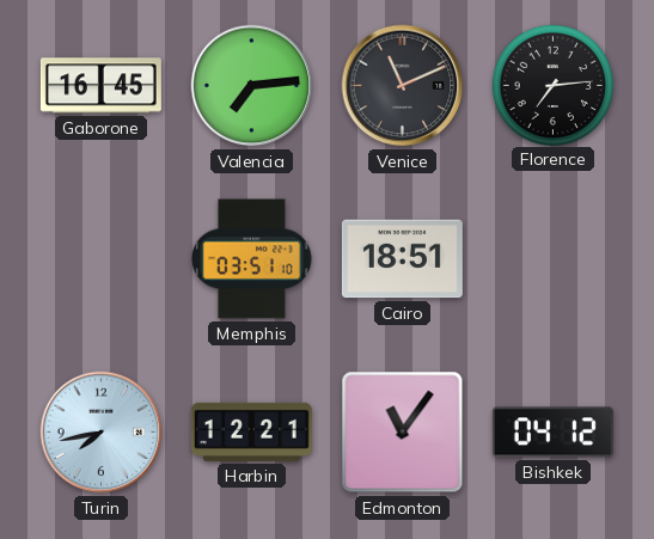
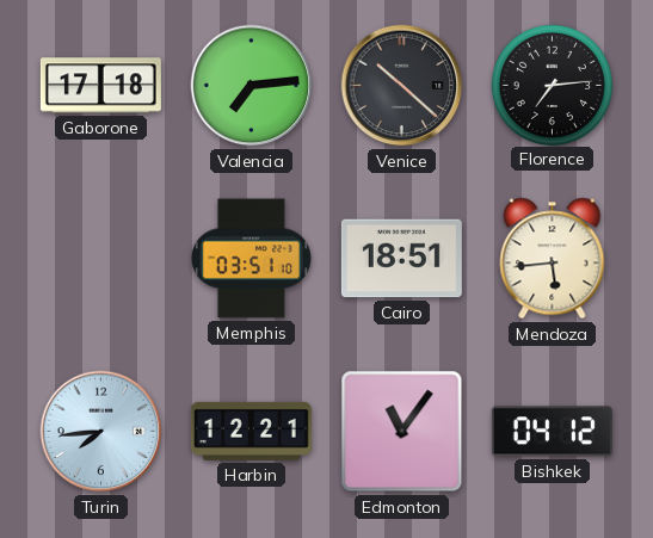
Gaborone: 16:45 -> 17:18 (100, 86)
Venice: 11:11 -> 10:22 (402, 86)
Mendoza: none -> 5:44 (553, 259)
Turin: 7:43 -> 7:44 (101, 432)
